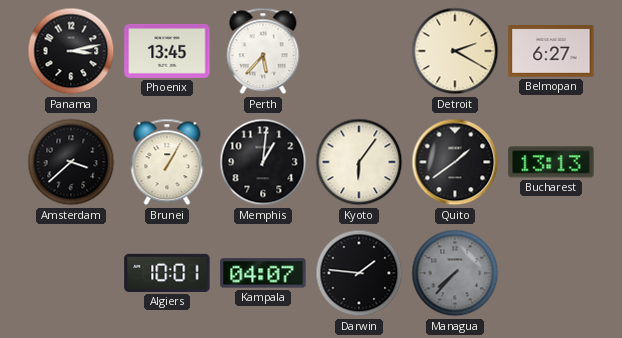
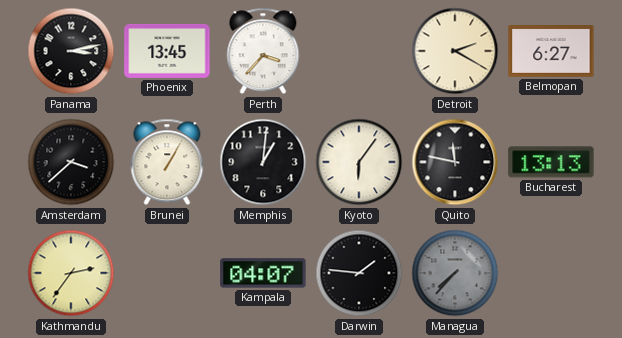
Perth: 5:37 -> 3:37 (263, 51)
Quito: 1:39 -> 11:47 (455, 162)
Kathmandu: none -> 2:36 (71, 273)
Algiers: 10:01 -> none (167, 273)
